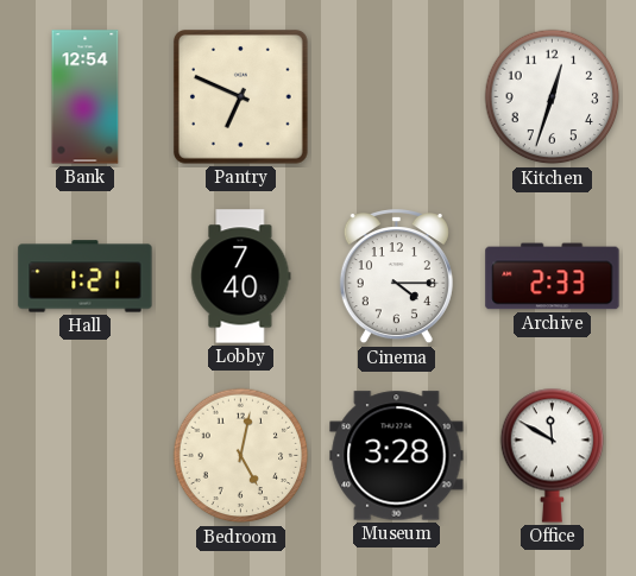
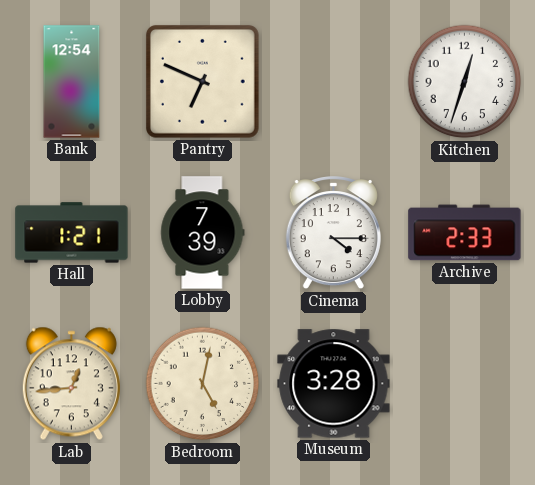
Lobby: 7:40 -> 7:39 (203, 233)
Lab: none -> 12:44 (71, 384)
Office: 11:50 -> none (553, 455)
